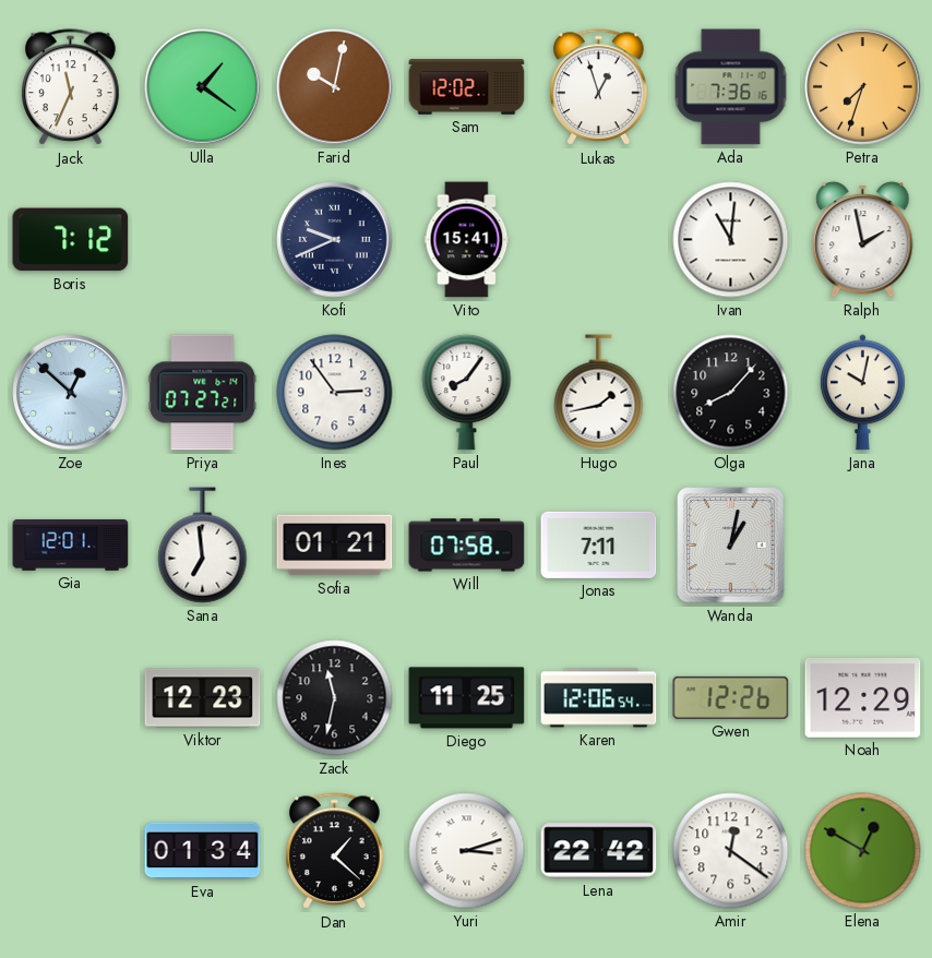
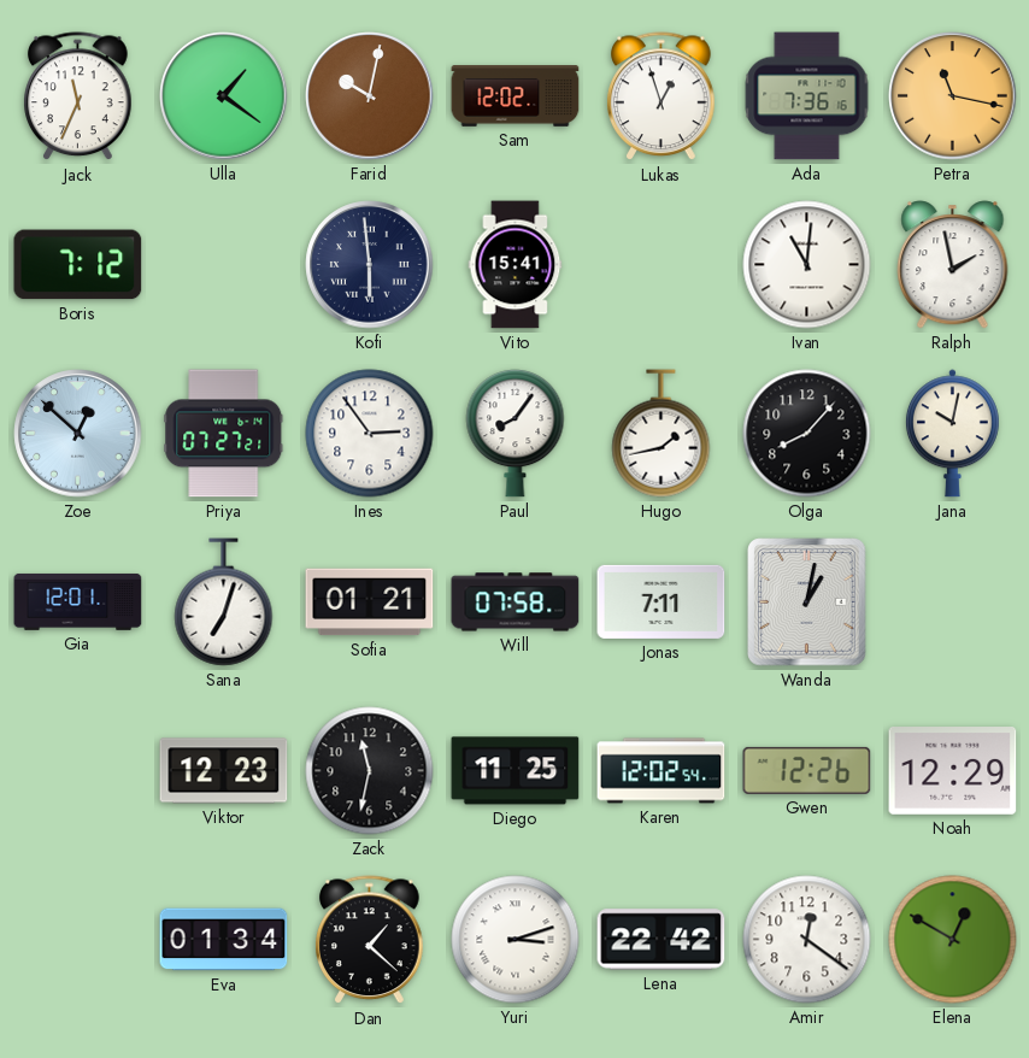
Petra: 7:33 -> 11:17 (953, 96)
Kofi: 9:41 -> 5:59 (370, 265)
Sana: 6:59 -> 7:03 (224, 603)
Karen: 12:06 -> 12:02 (661, 771)
